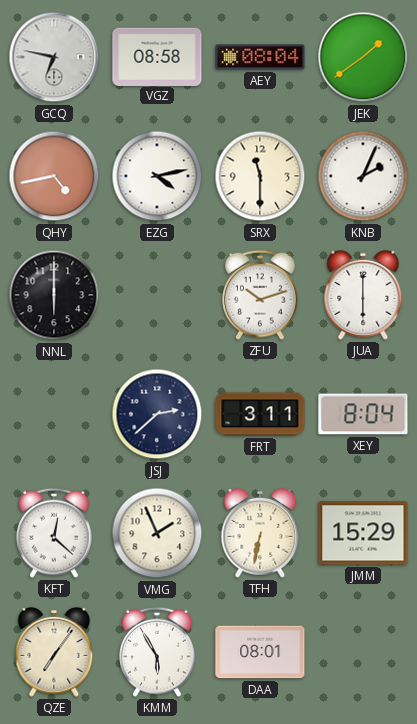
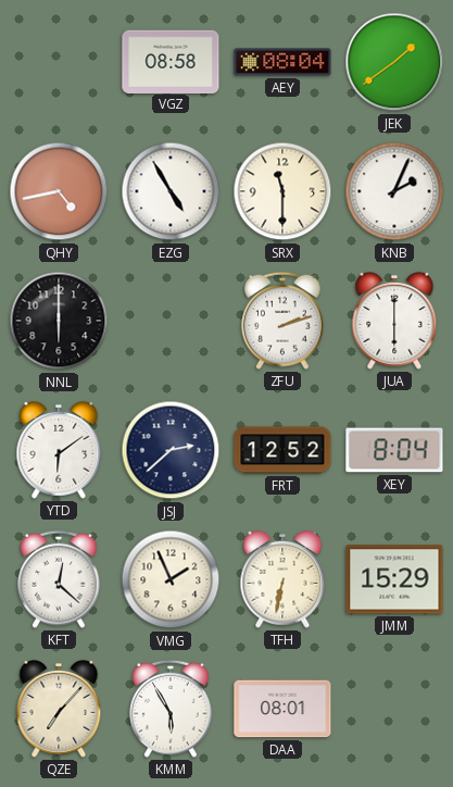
GCQ: 6:47 -> none (54, 57)
EZG: 4:13 -> 4:55 (171, 191)
ZFU: 10:12 -> 2:12 (282, 321)
YTD: none -> 6:09 (59, 450)
FRT: 3:11 -> 12:52 (282, 450)
QZE: 7:06 -> 7:07 (59, 709)
